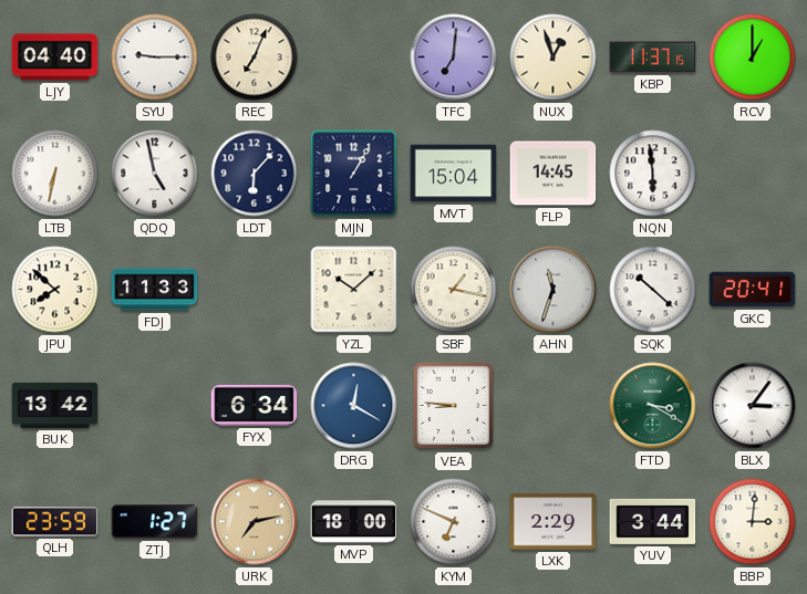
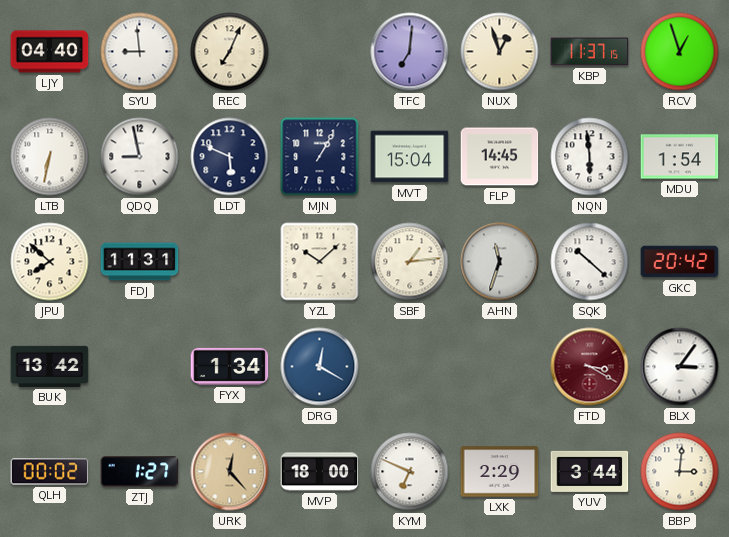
SYU: 9:15 -> 8:59 (140, 52)
RCV: 1:00 -> 12:57 (680, 52)
QDQ: 4:58 -> 8:58 (140, 157)
LDT: 6:07 -> 5:49 (230, 157)
MDU: none -> 1:54 (680, 157)
FDJ: 11:33 -> 11:31 (140, 262)
SBF: 1:17 -> 1:14 (410, 262)
GKC: 20:41 -> 20:42 (680, 262)
FYX: 6:34 -> 1:34 (230, 366)
VEA: 8:46 -> none (454, 406)
FTD dial: green -> burgundy (590, 367)
QLH: 23:59 -> 00:02 (50, 472)
URK: 7:13 -> 12:23 (230, 472)
